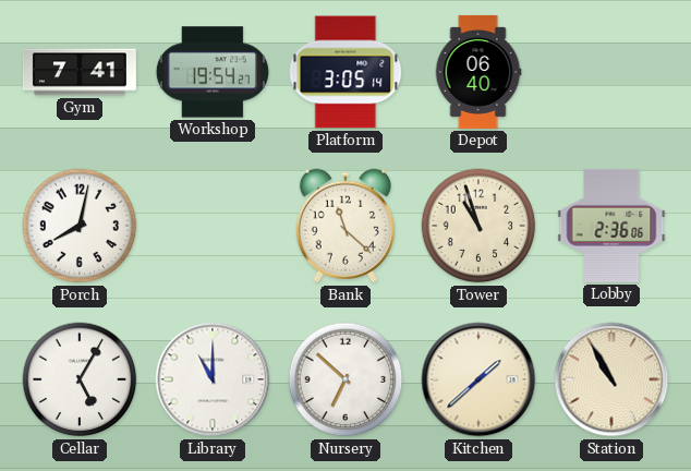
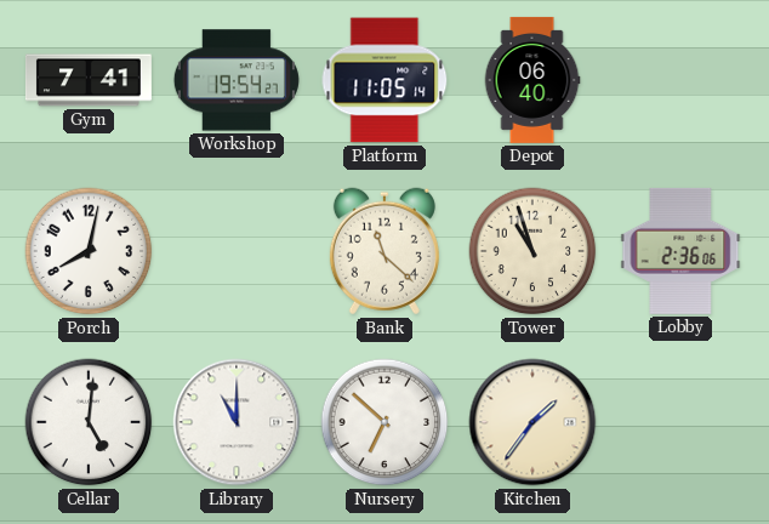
Platform: 3:05 -> 11:05 (384, 80)
Cellar: 5:05 -> 5:01 (89, 422)
Kitchen: 1:38 -> 1:36 (532, 422)
Station: 10:55 -> none (611, 379)
